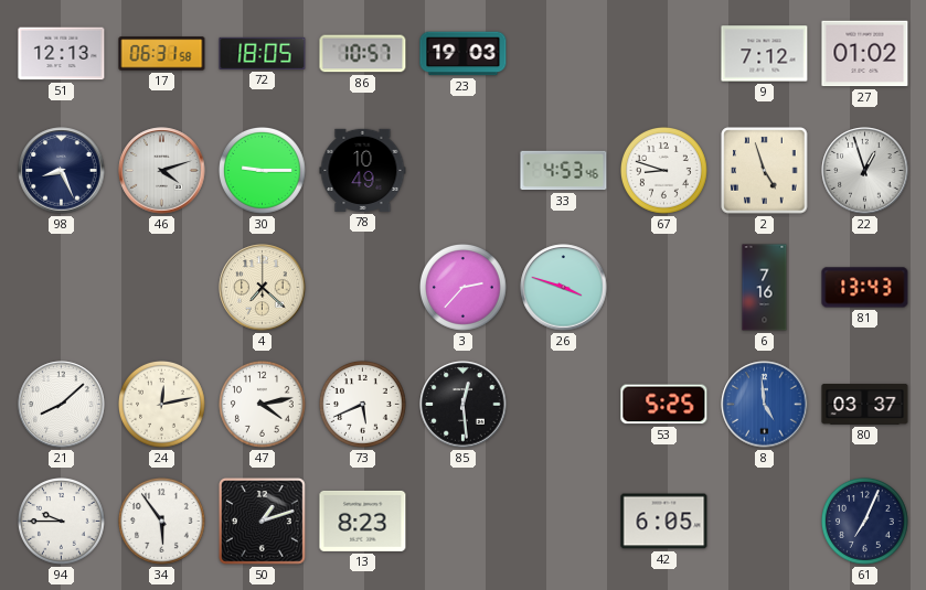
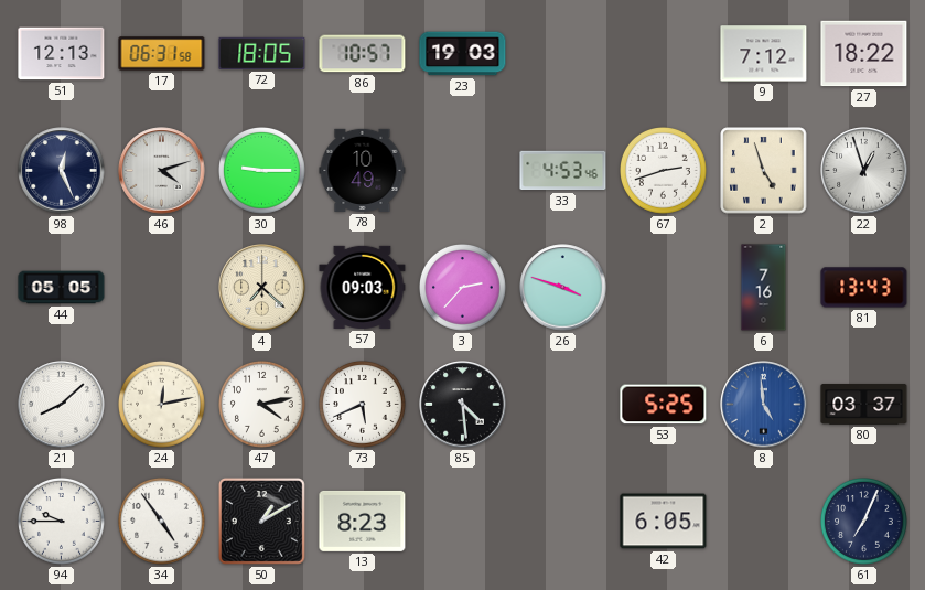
27: 01:02 -> 18:22 (864, 54)
98: 8:26 -> 12:26 (62, 171)
67: 8:48 -> 2:42 (664, 171)
44: none -> 05:05 (62, 288)
57: none -> 09:03 (363, 287)
85: 12:29 -> 4:29 (463, 405)
34: 5:54 -> 4:54 (162, 522)
50: 1:12 -> 1:10 (261, 521)
